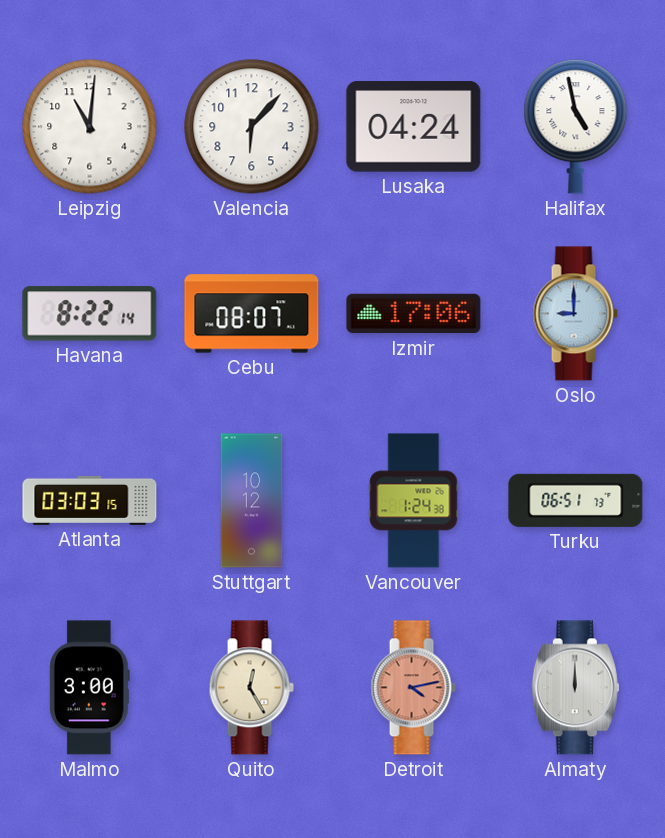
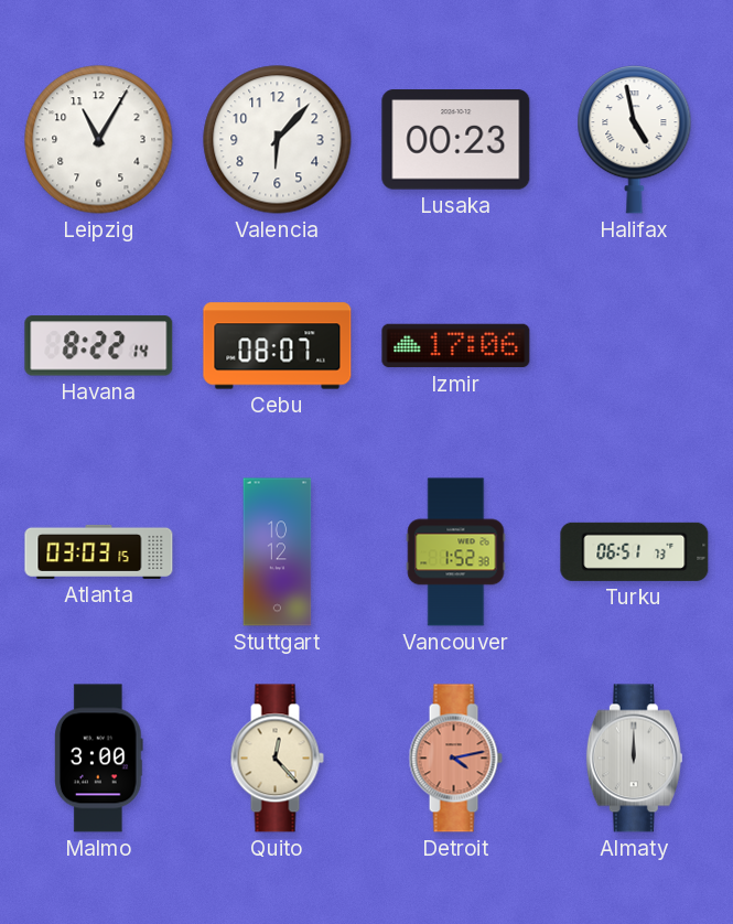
Leipzig: 11:01 -> 11:05 (99, 140)
Lusaka: 04:24 -> 00:23 (456, 140)
Oslo: 9:00 -> none (575, 314)
Vancouver: 1:24 -> 1:52 (456, 552)
Quito: 12:25 -> 12:23 (277, 759)
